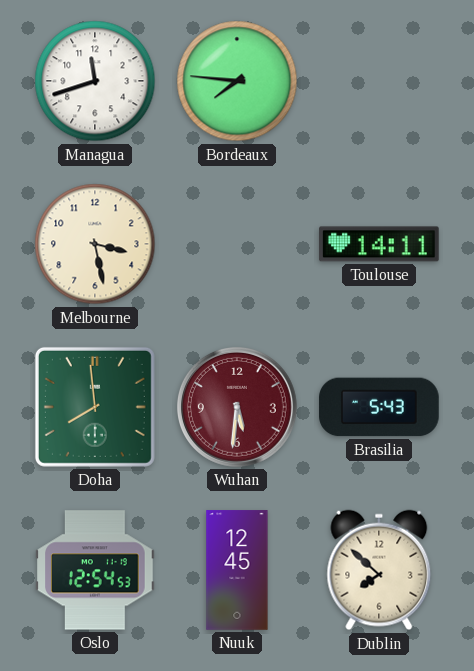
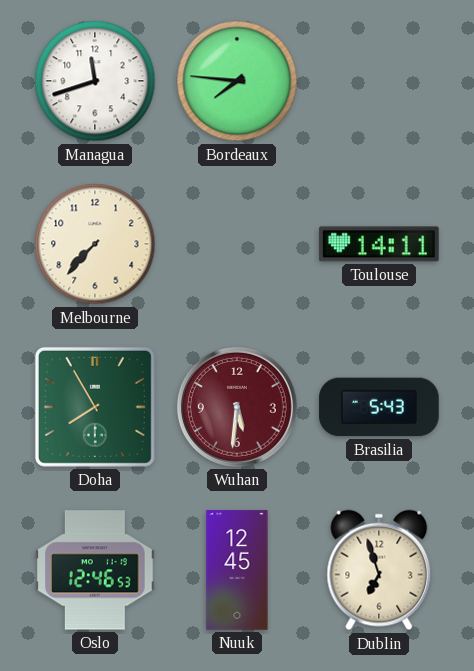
Melbourne: 3:28 -> 7:37 (95, 244)
Doha: 7:59 -> 7:55 (95, 407)
Oslo: 12:54 -> 12:46 (95, 570)
Dublin: 7:52 -> 6:57 (379, 570)
